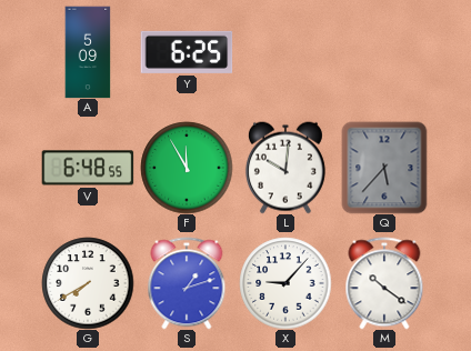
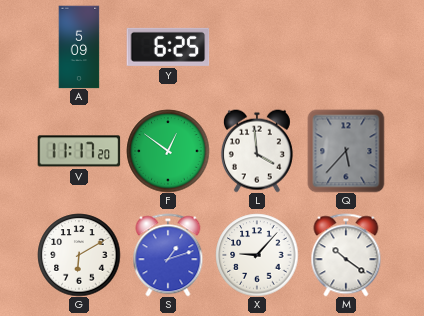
V: 6:48 -> 11:17 (79, 151)
F: 11:55 -> 12:51 (168, 151)
L: 10:01 -> 3:59 (257, 151)
G: 7:40 -> 6:10 (79, 255)
